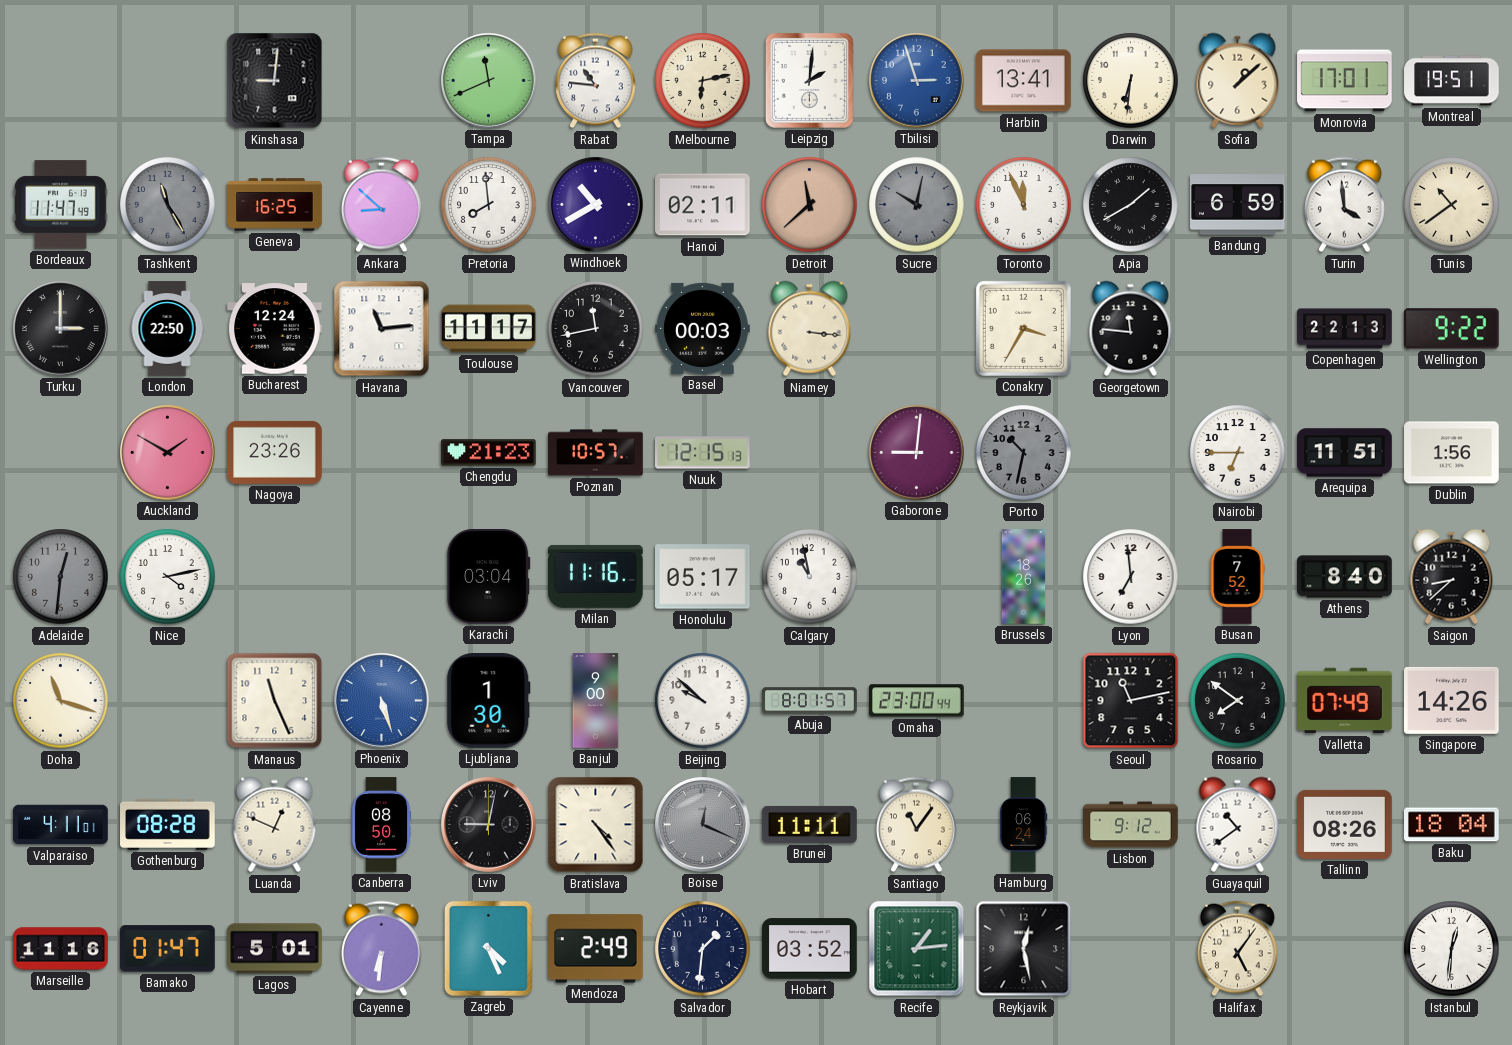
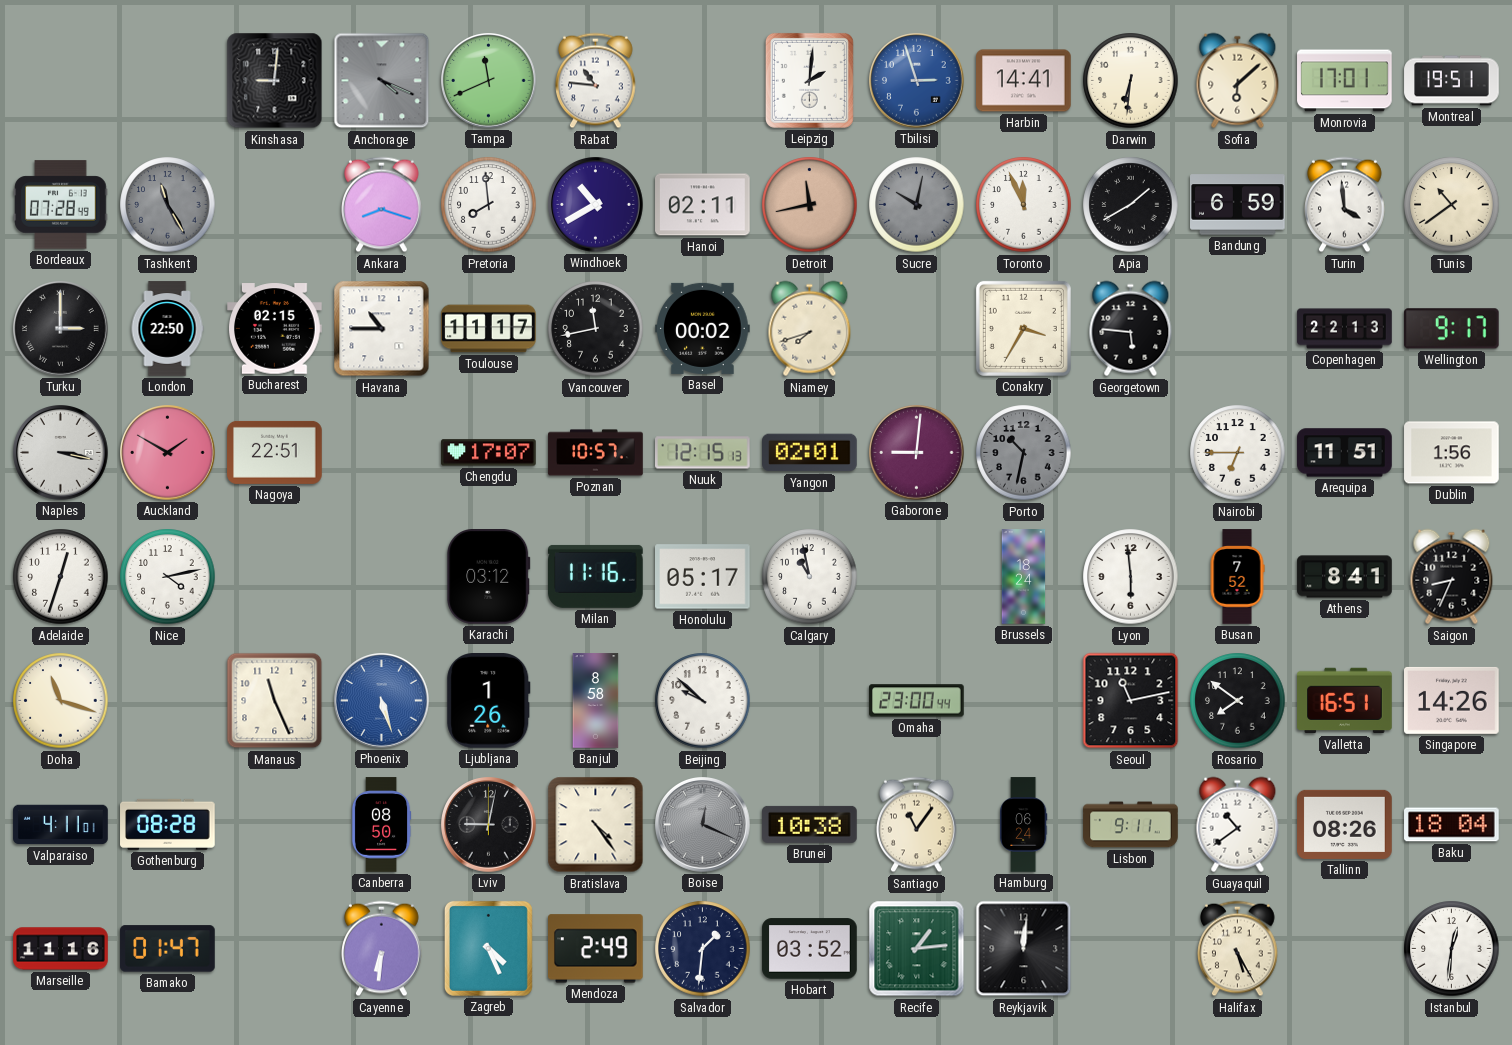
Anchorage: none -> 4:19 (382, 81)
Melbourne: 6:13 -> none (703, 81)
Harbin: 13:41 -> 14:41 (1024, 81)
Sofia: 1:08 -> 6:08 (1238, 81)
Bordeaux: 11:47 -> 07:28 (61, 205)
Geneva: 16:25 -> none (275, 205)
Ankara: 8:52 -> 8:18 (382, 205)
Detroit: 11:38 -> 11:43 (810, 205)
Bucharest: 12:24 -> 02:15 (275, 329)
Havana: 11:14 -> 10:45 (382, 329)
Basel: 00:03 -> 00:02 (703, 328)
Niamey: 3:16 -> 7:42 (810, 329)
Georgetown: 11:46 -> 5:46 (1131, 329)
Wellington: 9:22 -> 9:17 (1451, 329)
Naples: none -> 3:17 (61, 453)
Nagoya: 23:26 -> 22:51 (275, 452)
Chengdu: 21:23 -> 17:07 (489, 453)
Yangon: none -> 02:01 (810, 453)
Adelaide: 12:31 -> 12:33 (61, 577)
Adelaide dial: grey -> white (61, 577)
Karachi: 03:04 -> 03:12 (489, 577)
Brussels: 18:26 -> 18:24 (1024, 577)
Lyon: 6:59 -> 5:59 (1131, 577)
Athens: 8:40 -> 8:41 (1345, 577)
Saigon: 8:38 -> 8:34 (1452, 577)
Ljubljana: 1:30 -> 1:26 (489, 701)
Banjul: 9:00 -> 8:58 (596, 701)
Abuja: 8:01 -> none (810, 701)
Valletta: 07:49 -> 16:51 (1345, 701)
Luanda: 12:49 -> none (275, 825)
Brunei: 11:11 -> 10:38 (810, 824)
Lisbon: 9:12 -> 9:11 (1131, 825)
Lagos: 5:01 -> none (275, 949)
Reykjavik: 12:28 -> 12:01 (1024, 949)
Halifax: 5:06 -> 5:25 (1238, 949)
